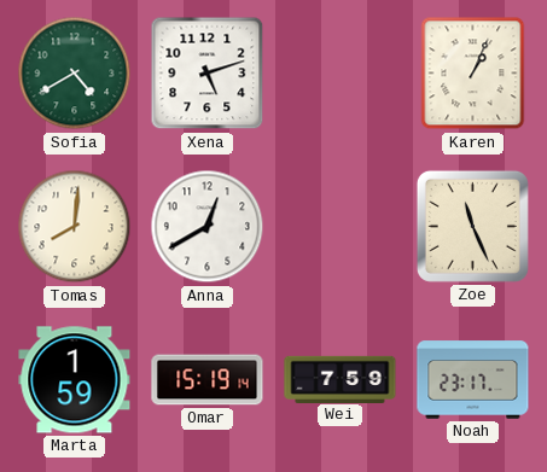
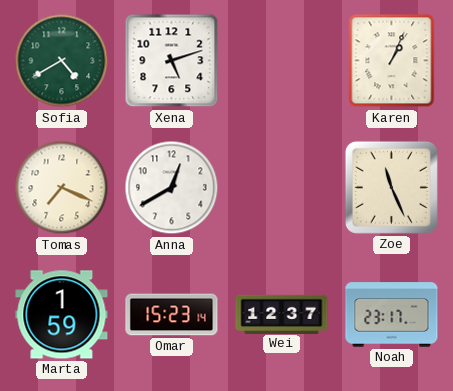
Tomas: 8:01 -> 7:19 (62, 188)
Omar: 15:19 -> 15:23 (172, 315)
Wei: 7:59 -> 12:37 (282, 314)
